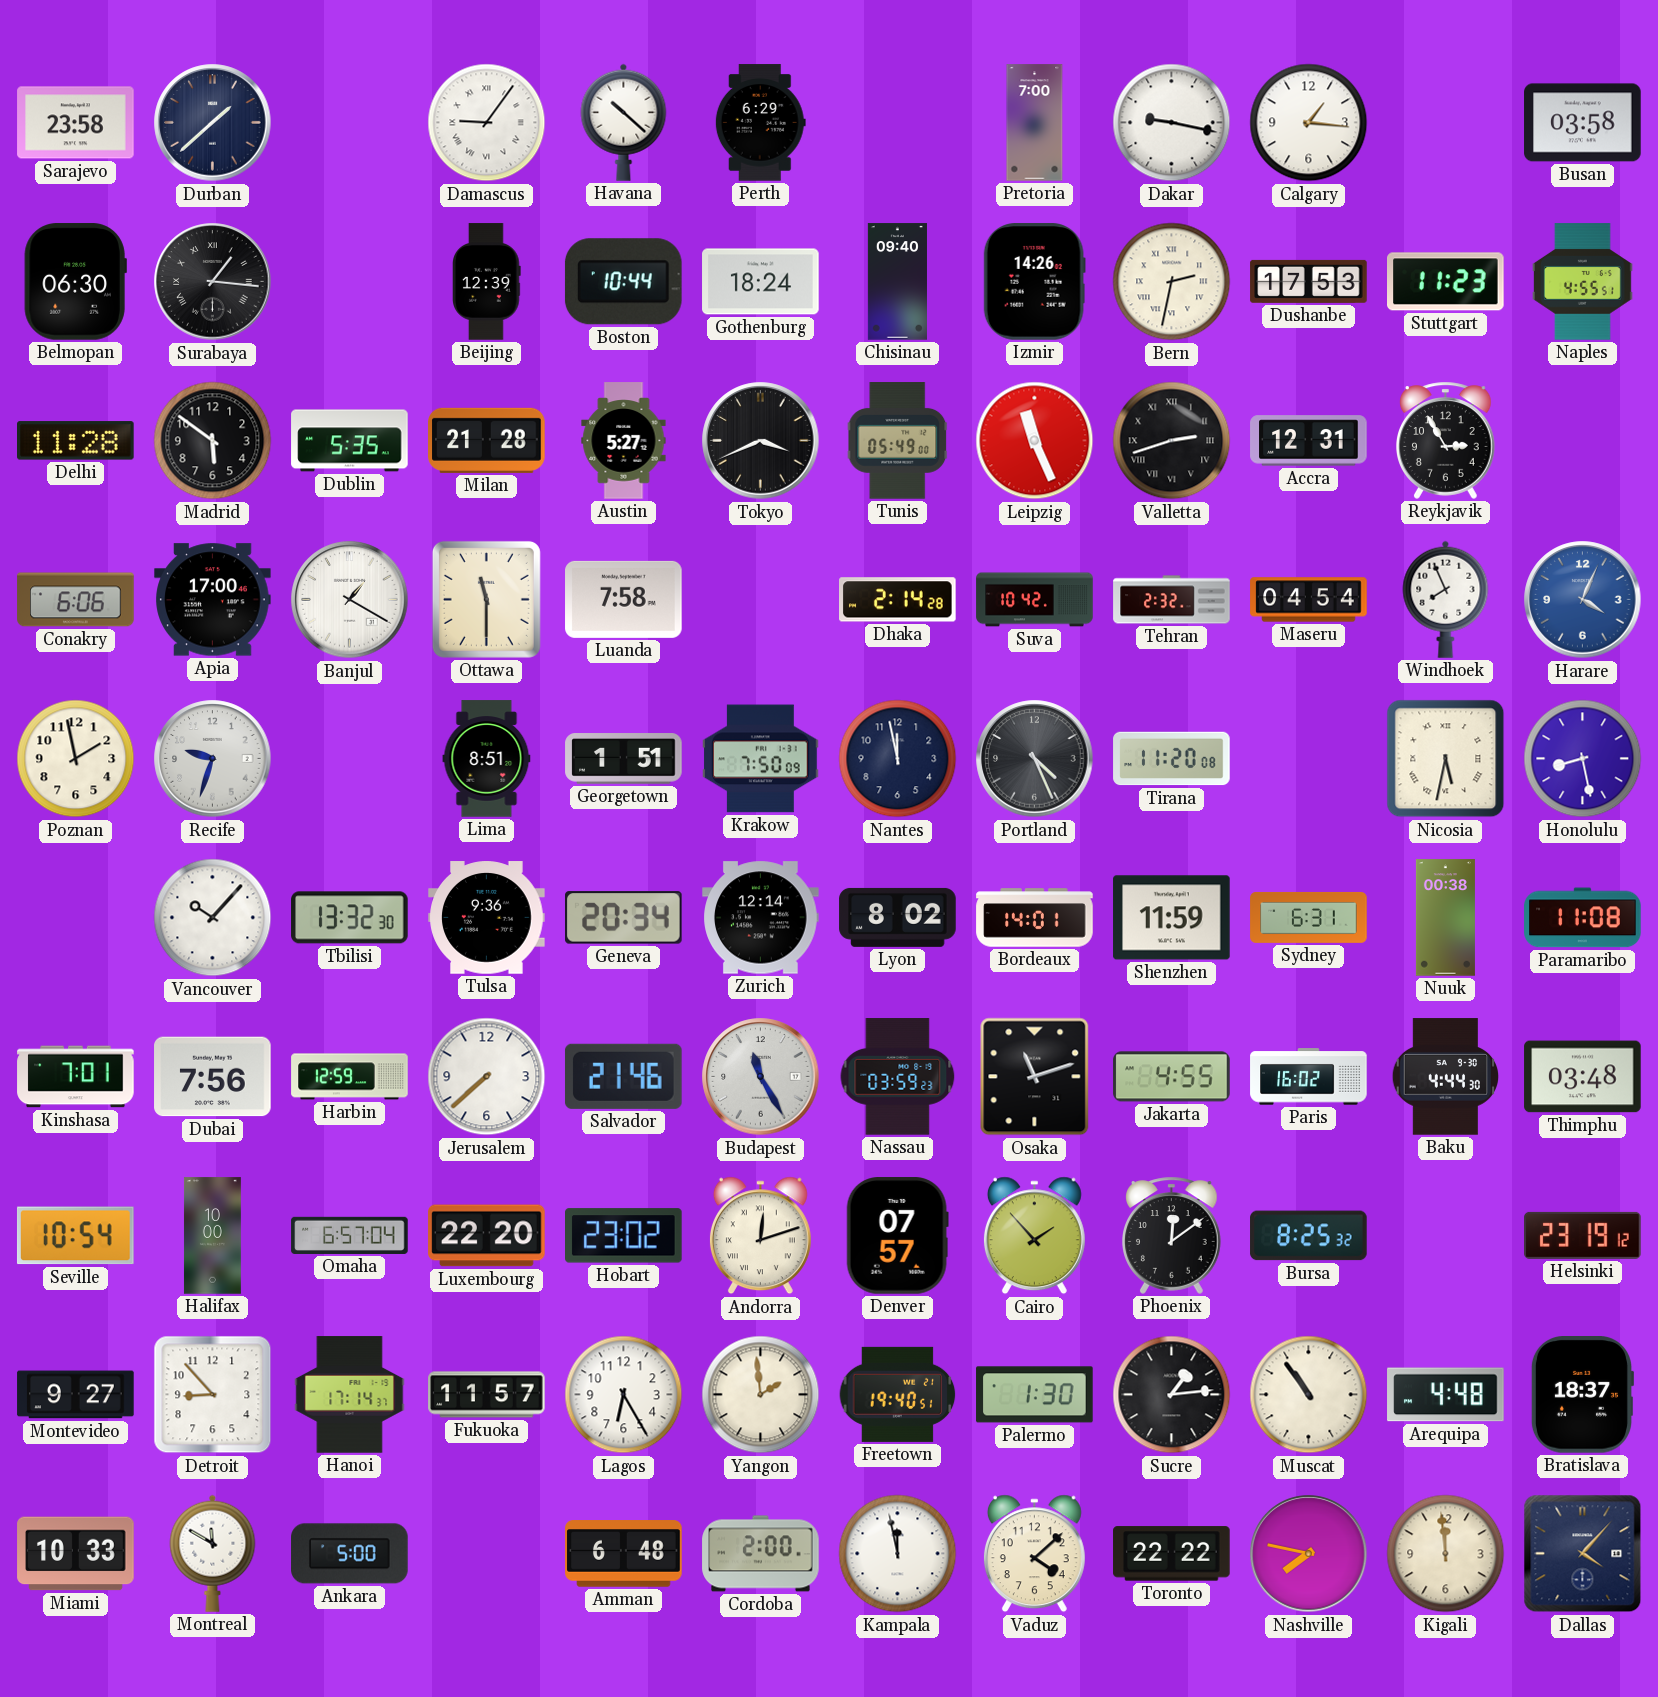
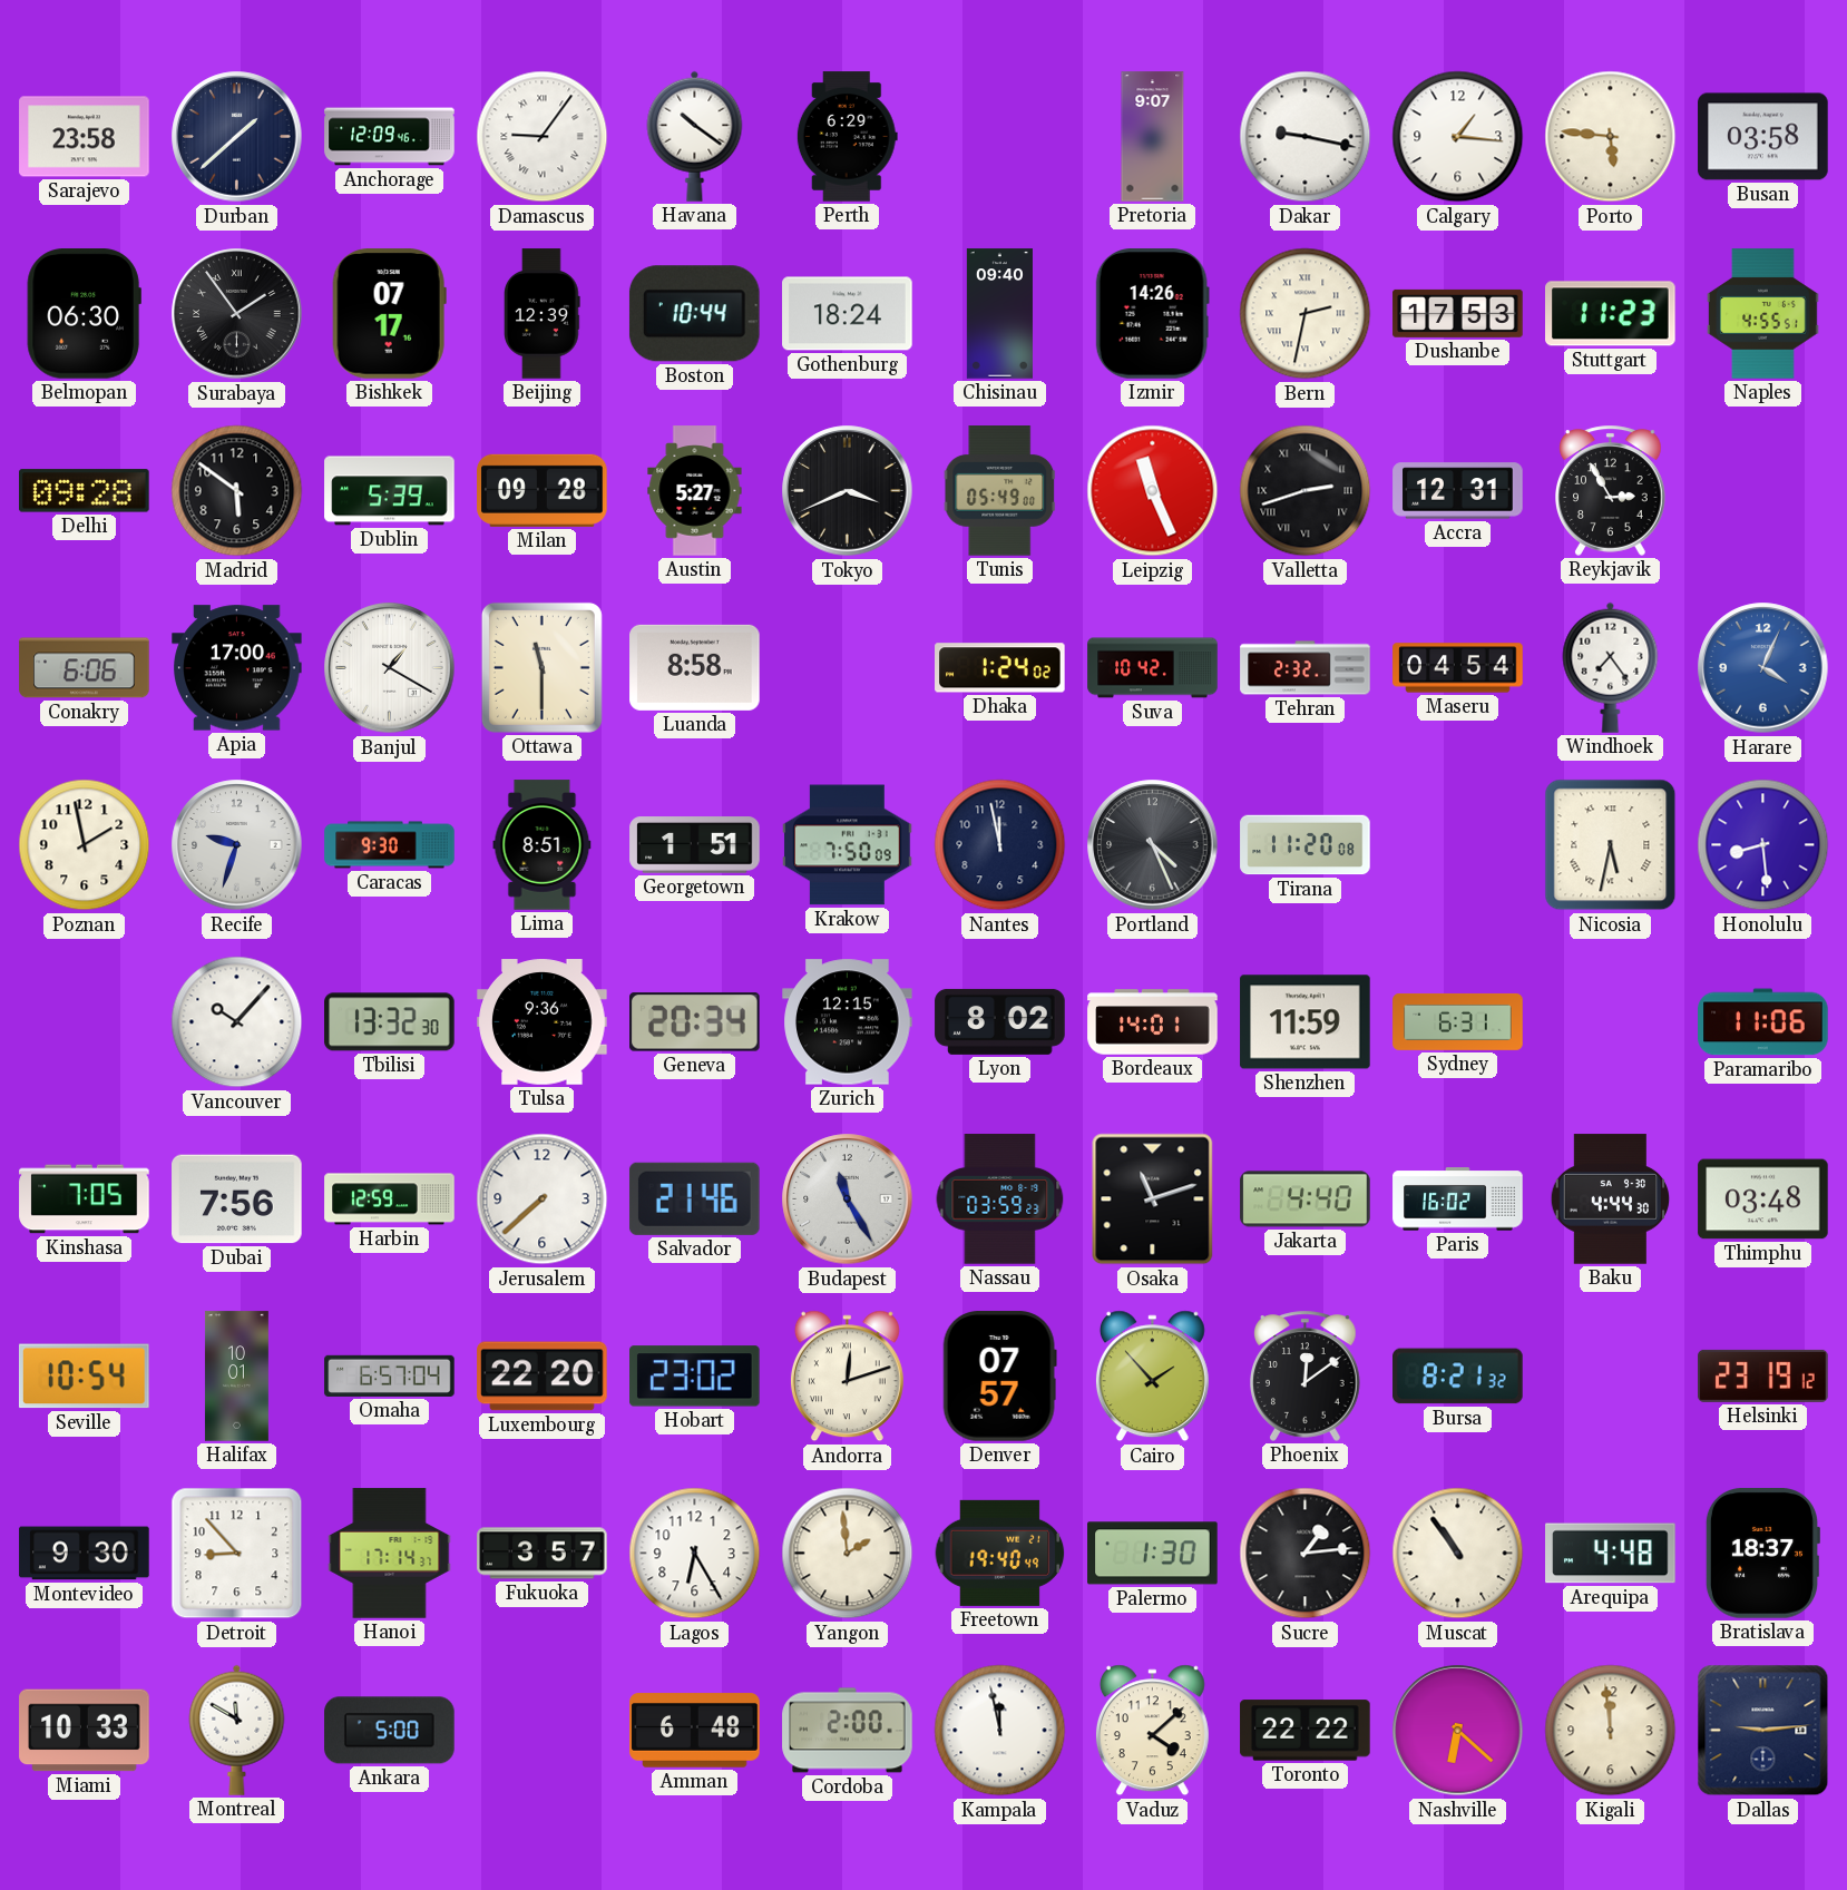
Anchorage: none -> 12:09 (390, 137)
Havana: 10:22 -> 10:21 (695, 136)
Pretoria: 7:00 -> 9:07 (1153, 137)
Porto: none -> 5:46 (1611, 137)
Surabaya: 1:16 -> 1:54 (237, 314)
Bishkek: none -> 07:17 (389, 314)
Delhi: 11:28 -> 09:28 (85, 491)
Dublin: 5:35 -> 5:39 (390, 491)
Milan: 21:28 -> 09:28 (543, 490)
Luanda: 7:58 -> 8:58 (695, 667)
Dhaka: 2:14 -> 1:24 (1000, 668)
Windhoek: 7:56 -> 7:24 (1611, 667)
Caracas: none -> 9:30 (390, 845)
Honolulu: 8:28 -> 8:29 (1763, 845)
Zurich: 12:14 -> 12:15 (848, 1022)
Nuuk: 00:38 -> none (1445, 918)
Paramaribo: 11:08 -> 11:06 (1763, 1022)
Kinshasa: 7:01 -> 7:05 (85, 1199)
Jakarta: 4:55 -> 4:40 (1306, 1199)
Halifax: 10:00 -> 10:01 (236, 1377)
Bursa: 8:25 -> 8:21 (1458, 1377)
Montevideo: 9:27 -> 9:30 (85, 1554)
Fukuoka: 11:57 -> 3:57 (543, 1554)
Freetown: 19:40:51 -> 19:40:49 (1000, 1553)
Nashville: 7:47 -> 6:22 (1458, 1731)
Dallas: 4:07 -> 9:14 (1763, 1731)
